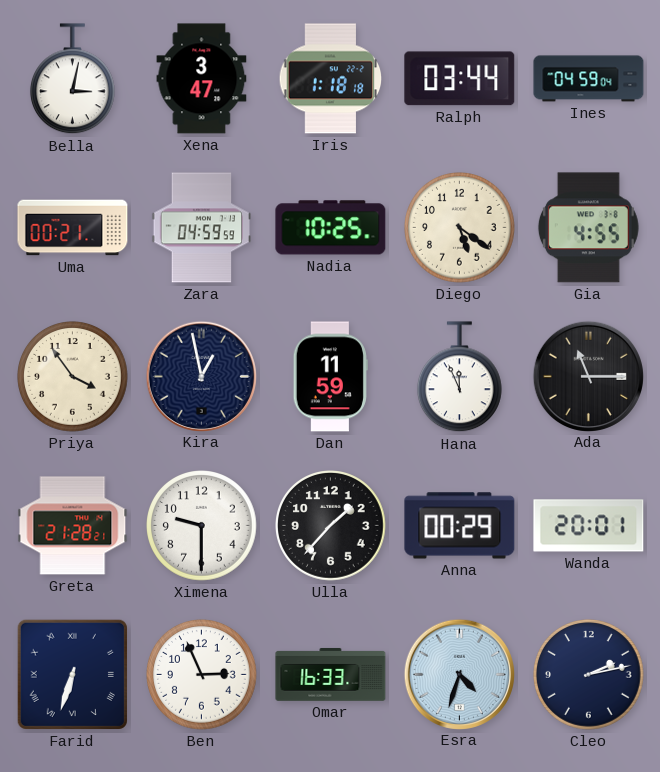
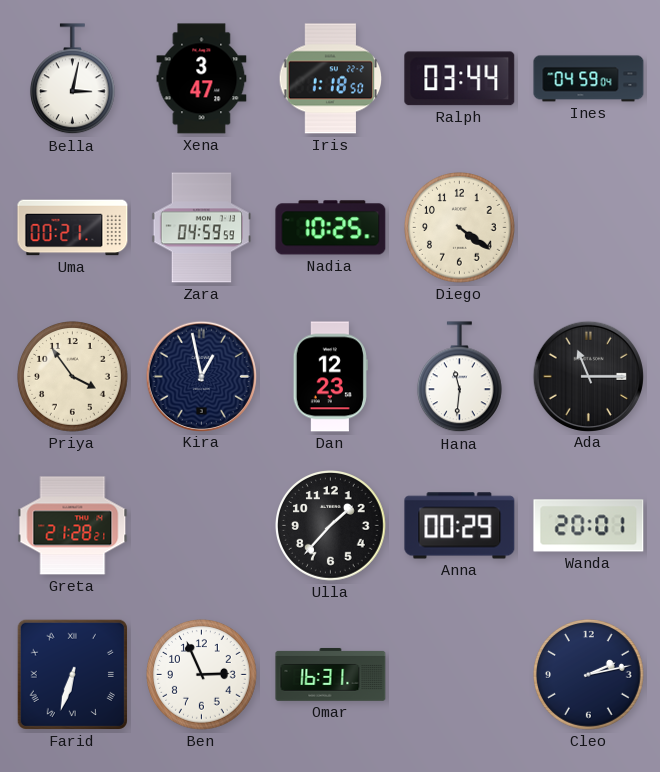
Iris: 1:18:18 -> 1:18:50 (331, 79)
Diego: 5:21 -> 4:21 (460, 228)
Gia: 4:55 -> none (588, 228)
Dan: 11:59 -> 12:23 (330, 377)
Hana: 11:56 -> 11:31 (459, 377)
Ximena: 9:30 -> none (202, 526)
Omar: 16:33 -> 16:31 (331, 674)
Esra: 4:33 -> none (459, 674)
